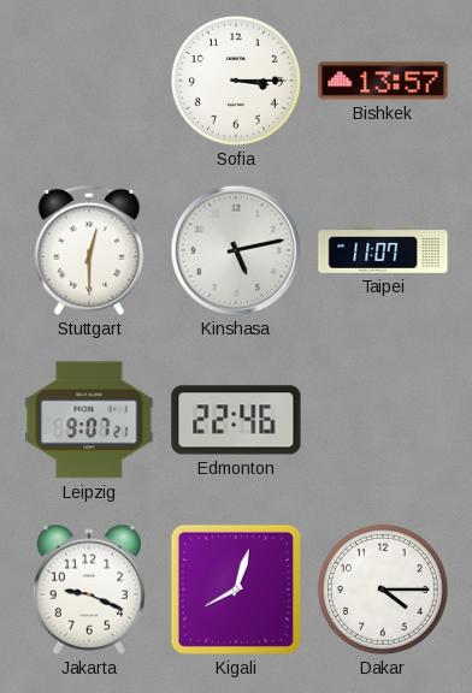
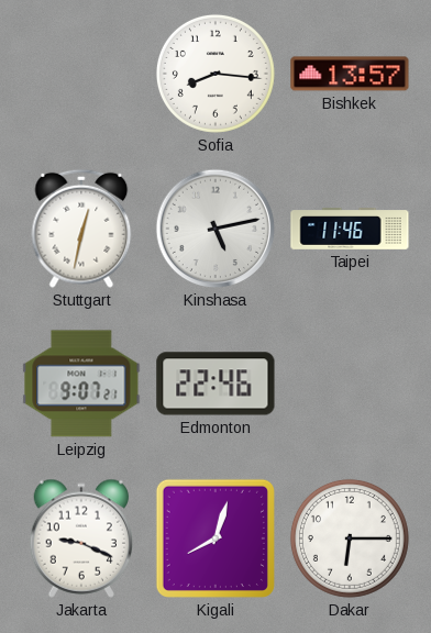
Sofia: 3:15 -> 8:16 (215, 74)
Stuttgart: 12:30 -> 12:32 (81, 229)
Taipei: 11:07 -> 11:46 (350, 230)
Dakar: 4:15 -> 6:15 (350, 538)
